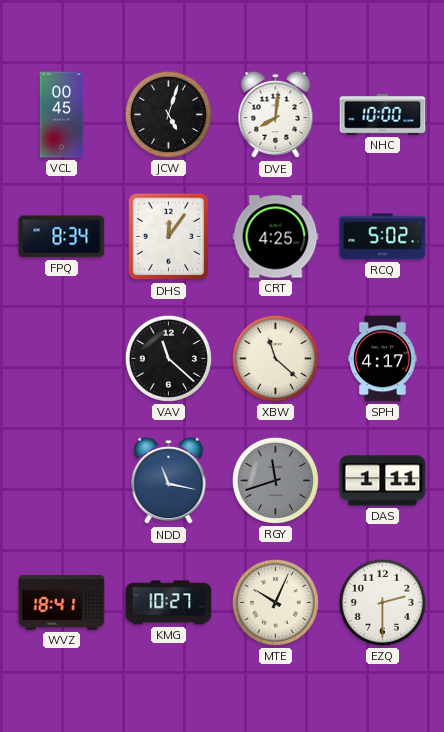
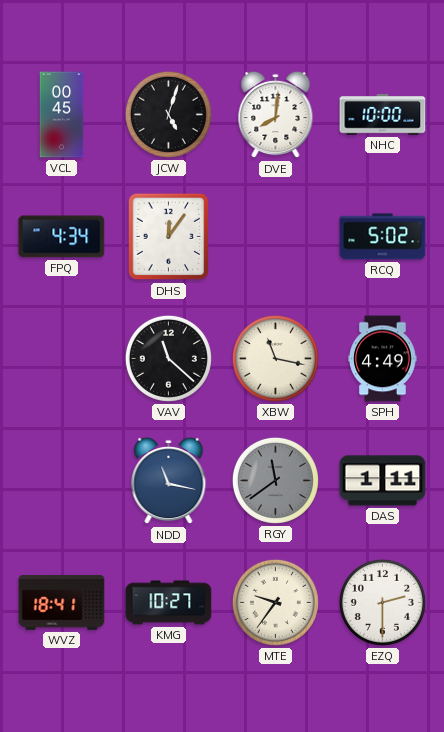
FPQ: 8:34 -> 4:34 (62, 237)
CRT: 4:25 -> none (276, 237)
XBW: 11:22 -> 11:17 (275, 358)
SPH: 4:17 -> 4:49 (383, 359)
RGY: 11:42 -> 11:39 (275, 480)
MTE: 10:04 -> 9:36 (275, 602)
